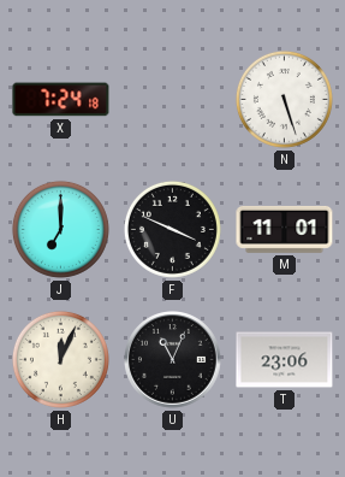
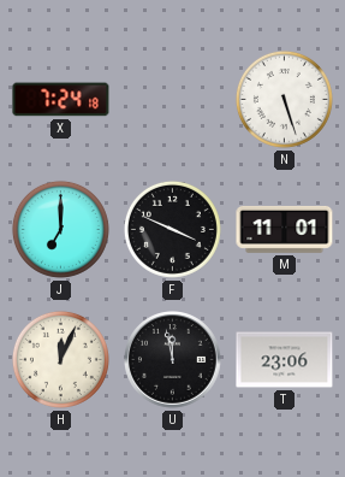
U: 11:04 -> 11:58 (173, 360)
